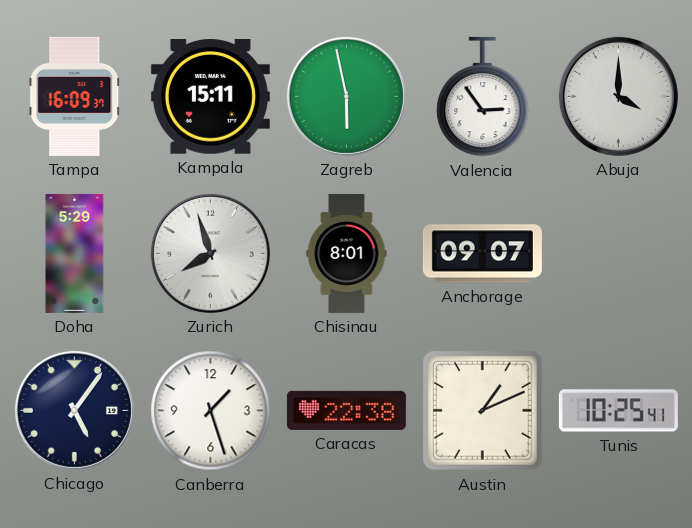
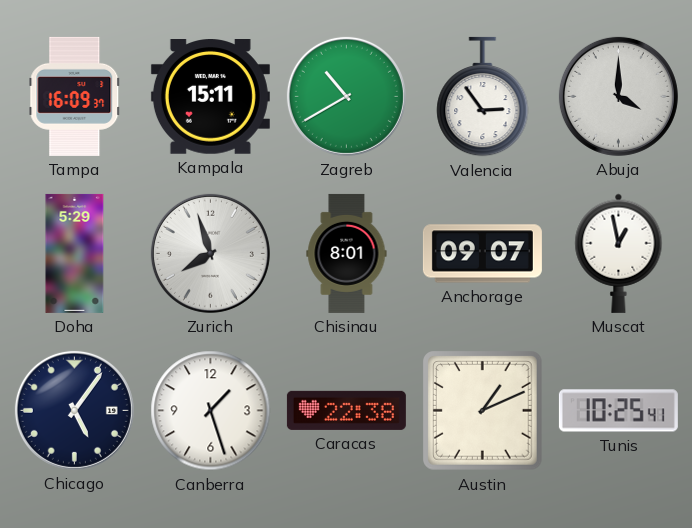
Zagreb: 5:58 -> 10:40 (346, 96)
Muscat: none -> 12:58 (619, 253)
